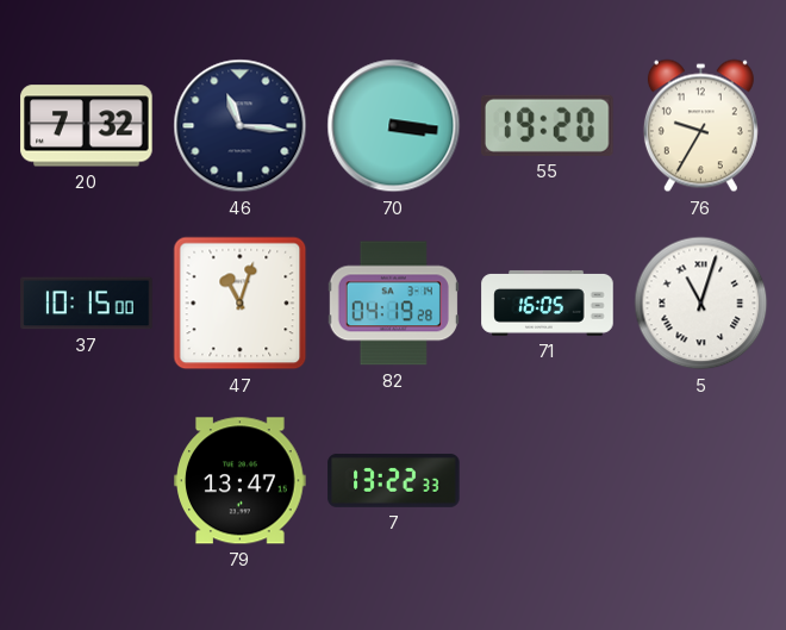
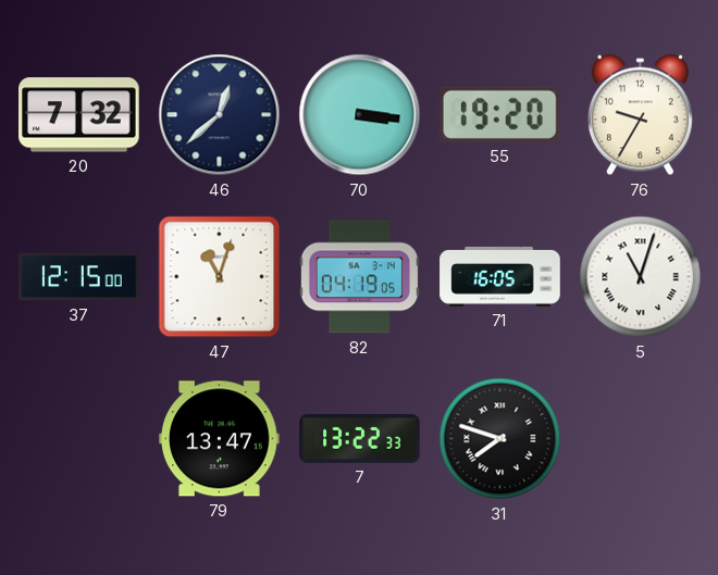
46: 11:16 -> 12:38 (220, 115)
37: 10:15 -> 12:15 (79, 277)
82: 04:19:28 -> 04:19:05 (359, 277)
31: none -> 7:48 (500, 439)
